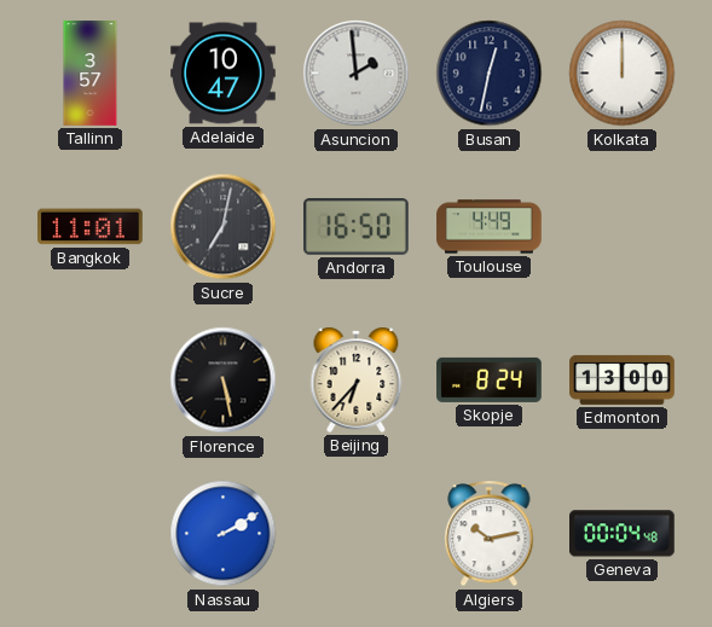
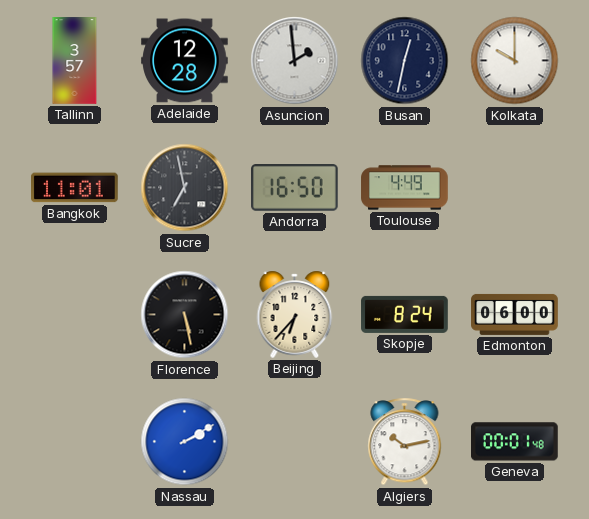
Adelaide: 10:47 -> 12:28 (185, 61)
Kolkata: 12:00 -> 10:00 (515, 61)
Sucre: 7:02 -> 6:58 (185, 188)
Edmonton: 13:00 -> 06:00 (515, 314)
Geneva: 00:04 -> 00:01 (515, 442)
